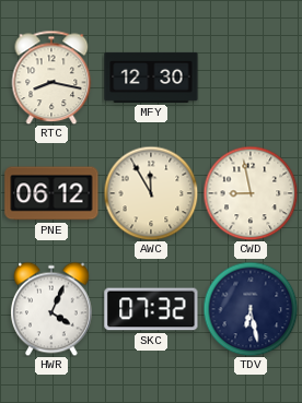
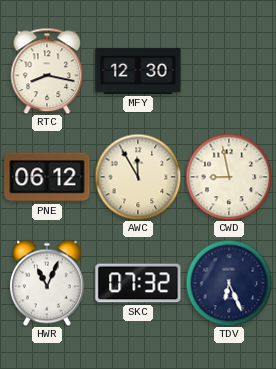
HWR: 4:04 -> 11:04 (48, 283)
TDV: 6:28 -> 6:26 (229, 283)
